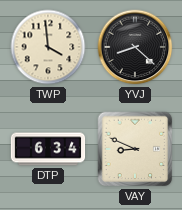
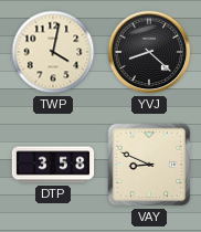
TWP: 3:59 -> 4:02 (53, 52)
DTP: 6:34 -> 3:58 (53, 165)
